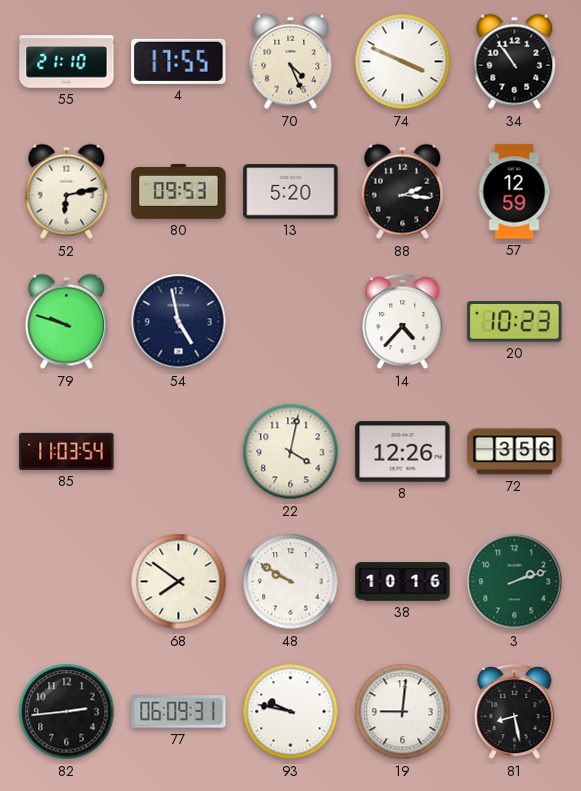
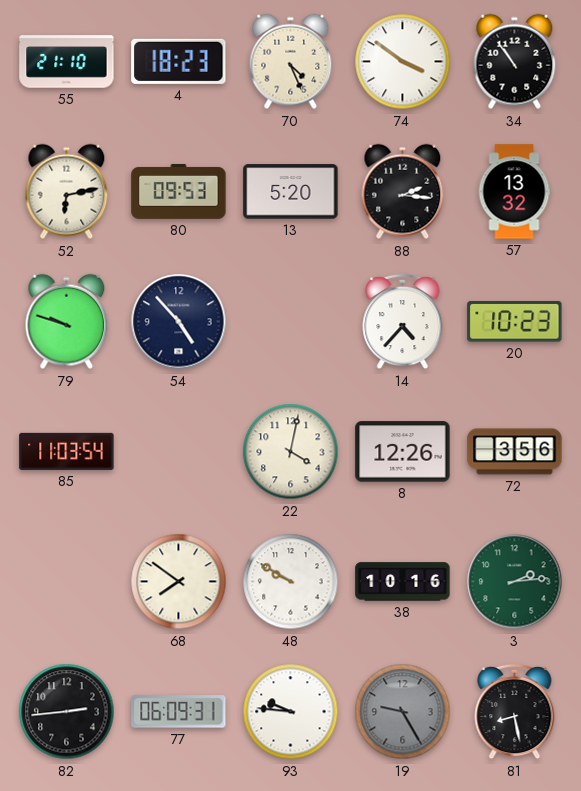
4: 17:55 -> 18:23 (179, 61)
74: 3:49 -> 3:51 (403, 62)
57: 12:59 -> 13:32 (514, 192)
54: 4:58 -> 4:53 (179, 322)
3: 2:12 -> 2:14 (515, 582)
93: 9:47 -> 9:46 (291, 712)
19: 9:01 -> 9:25 (403, 712)
19 dial: white -> grey (403, 712)
